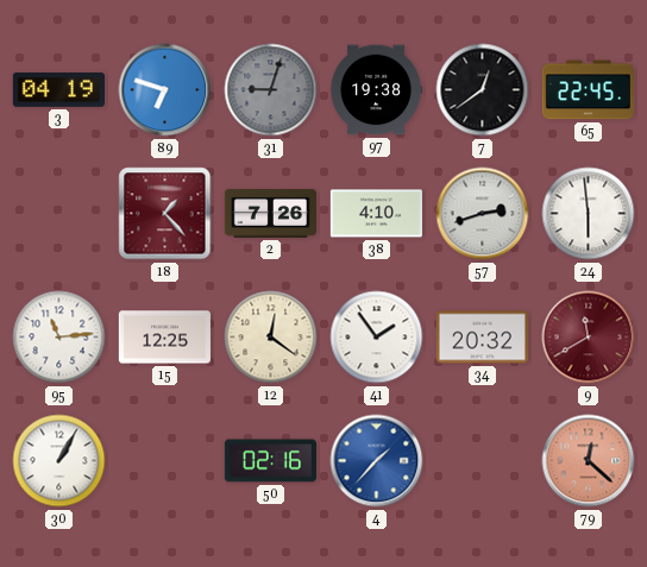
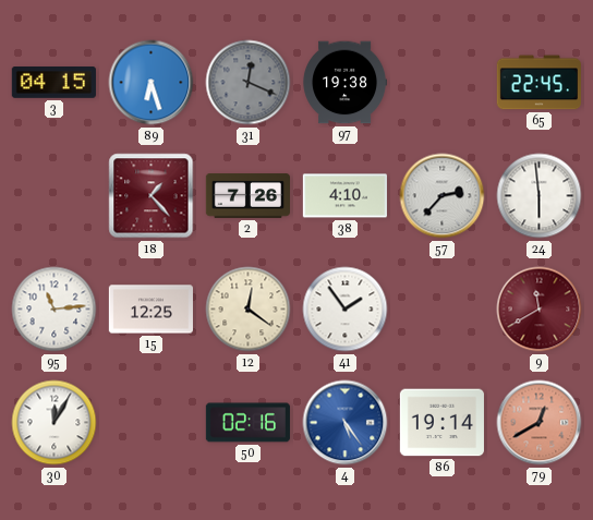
3: 04:19 -> 04:15 (53, 83)
89: 6:48 -> 6:27 (152, 83)
31: 9:03 -> 12:19 (249, 83)
7: 12:39 -> none (483, 90)
57: 2:42 -> 2:37 (443, 196)
34: 20:32 -> none (482, 338)
30: 1:05 -> 12:05 (55, 423)
4: 1:37 -> 5:24 (346, 423)
86: none -> 19:14 (441, 423)
79: 12:22 -> 12:40 (540, 423)
